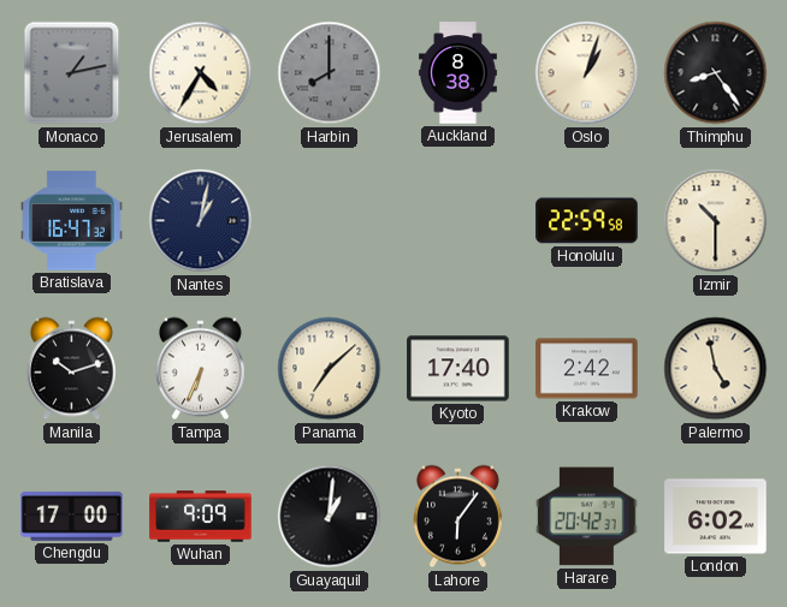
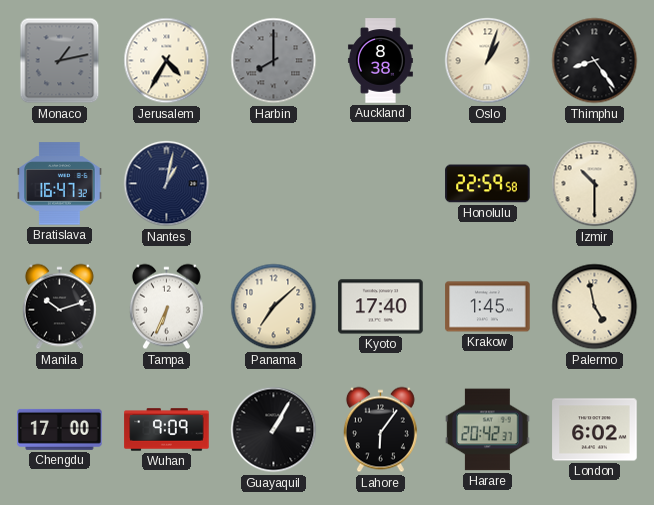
Krakow: 2:42 -> 1:45 (488, 307)
Guayaquil: 1:01 -> 1:05 (274, 430)
